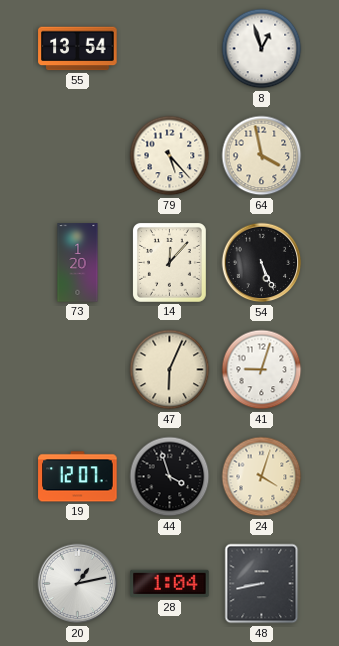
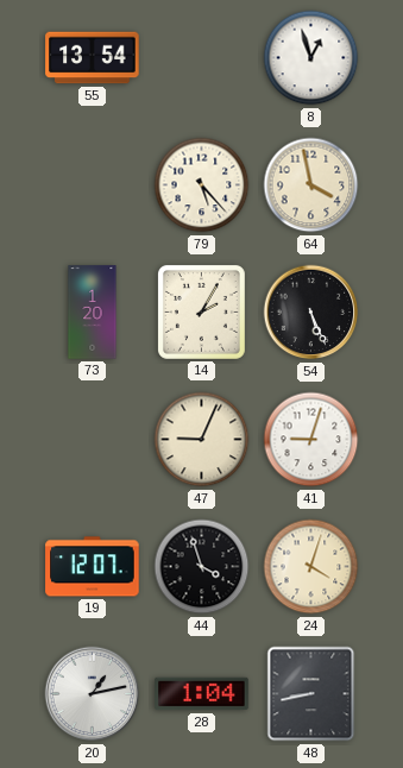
14: 12:07 -> 2:05 (201, 311)
47: 6:04 -> 9:04 (202, 440)
